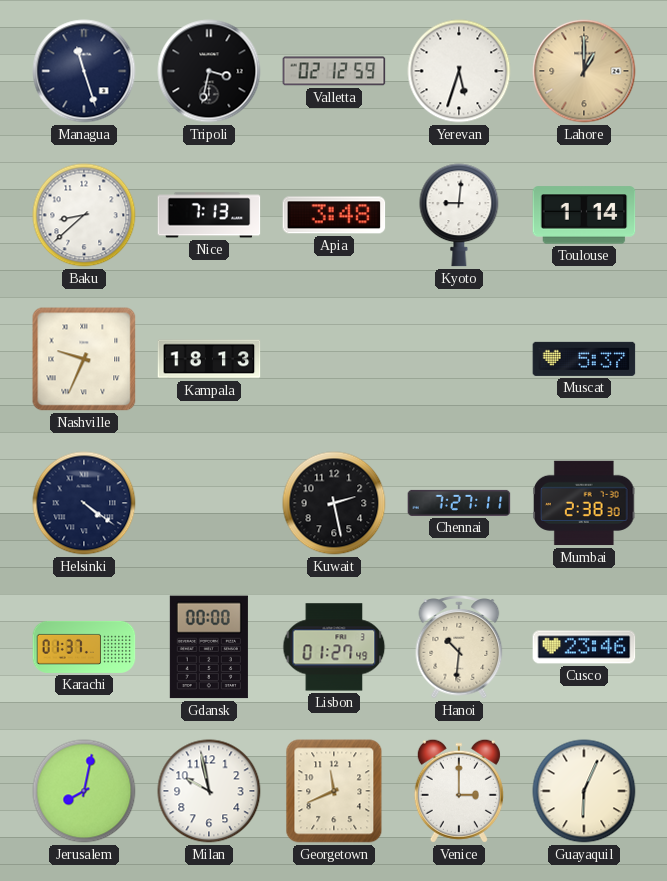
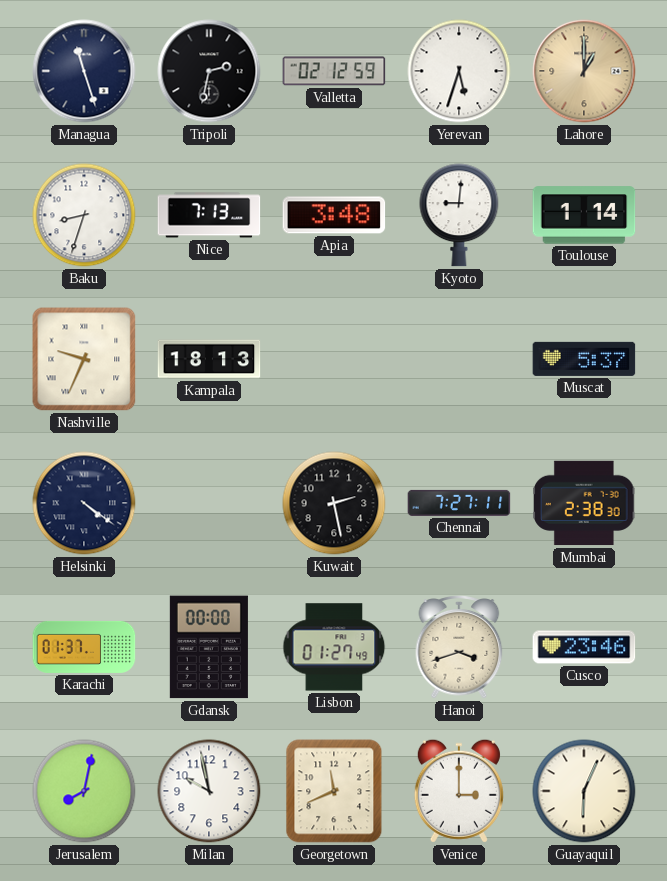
Tripoli: 3:32 -> 2:32 (209, 71)
Baku: 8:38 -> 8:33 (84, 215)
Hanoi: 10:31 -> 3:42 (459, 648)
